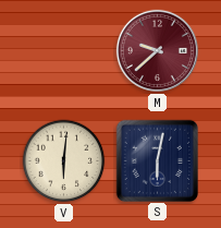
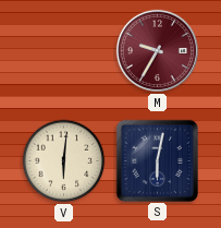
M: 9:38 -> 9:35 (157, 50)
